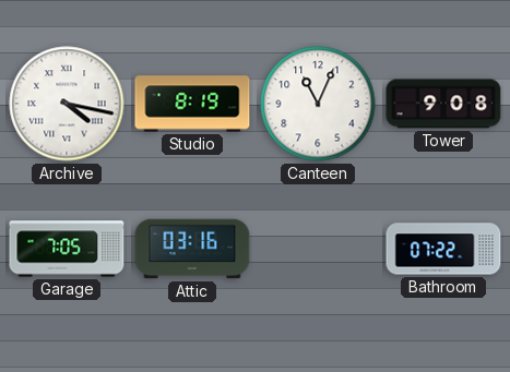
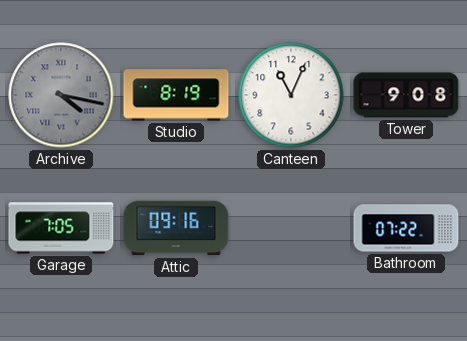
Archive dial: white -> grey (61, 95)
Attic: 03:16 -> 09:16 (176, 228)
